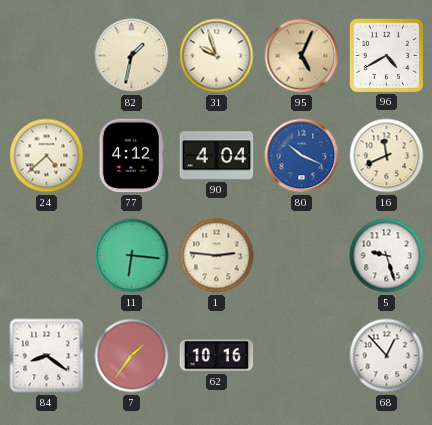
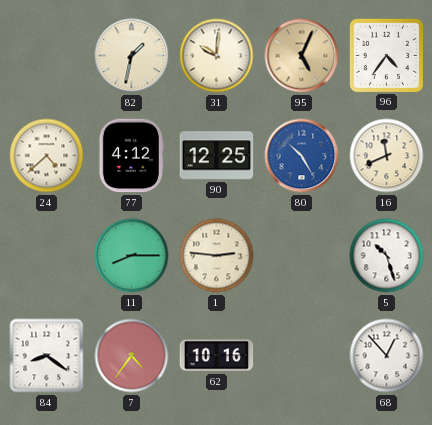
31: 9:57 -> 10:01 (217, 56)
96: 4:40 -> 4:36 (386, 55)
90: 4:04 -> 12:25 (217, 156)
80: 10:19 -> 10:25 (302, 156)
11: 6:16 -> 8:15 (132, 256)
5: 9:27 -> 10:27 (387, 256)
7: 1:36 -> 4:36 (132, 356)
